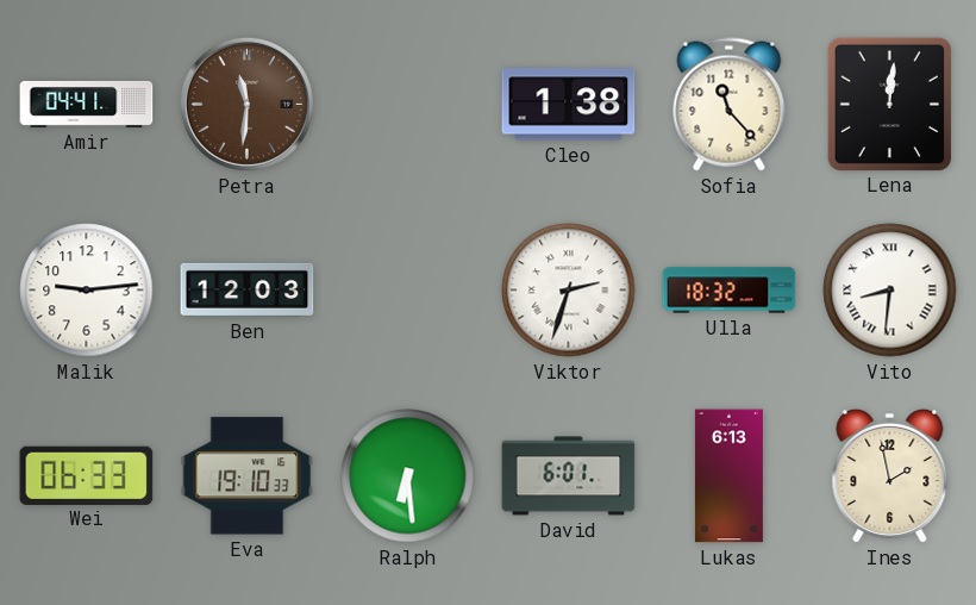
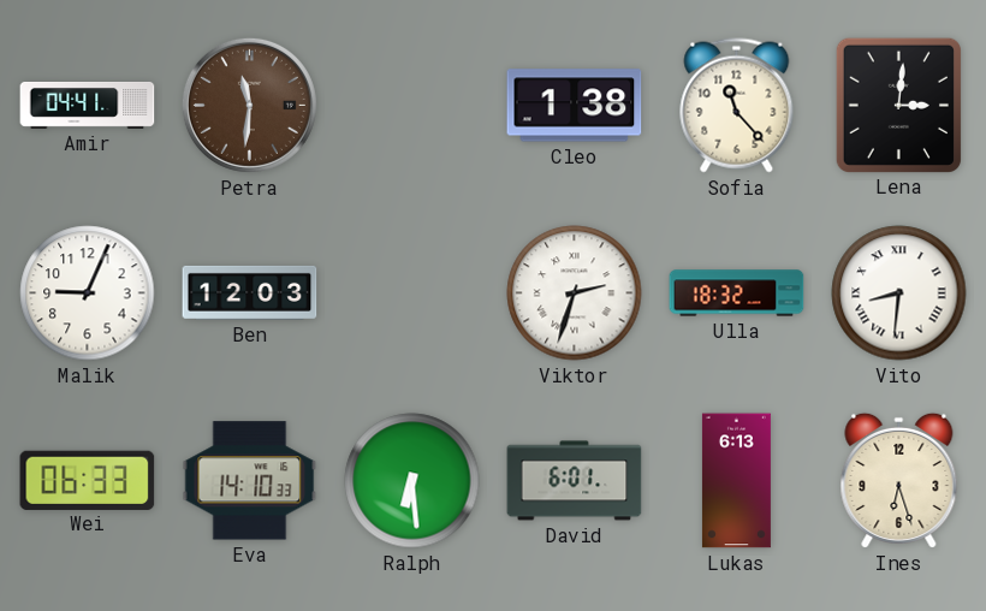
Lena: 12:01 -> 3:01 (898, 105)
Malik: 9:14 -> 9:04 (88, 293)
Eva: 19:10 -> 14:10 (250, 481)
Ines: 1:58 -> 6:27 (899, 480)
